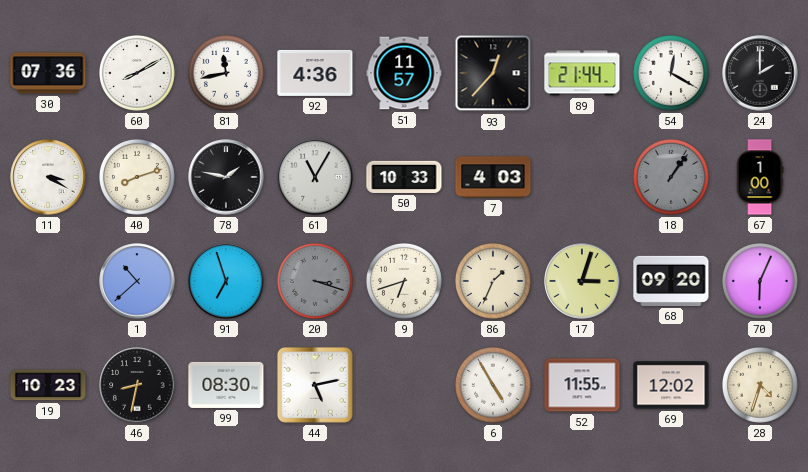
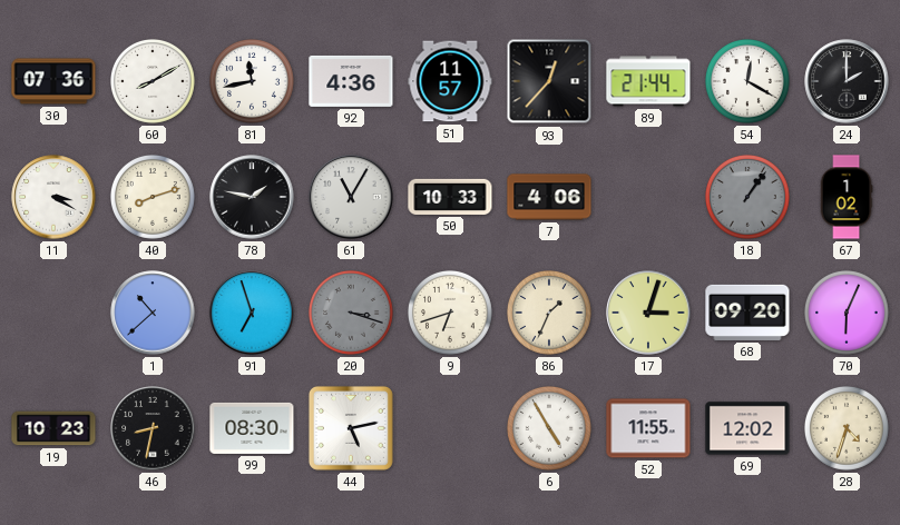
7: 4:03 -> 4:06 (549, 197)
67: 1:00 -> 1:02 (847, 197)
